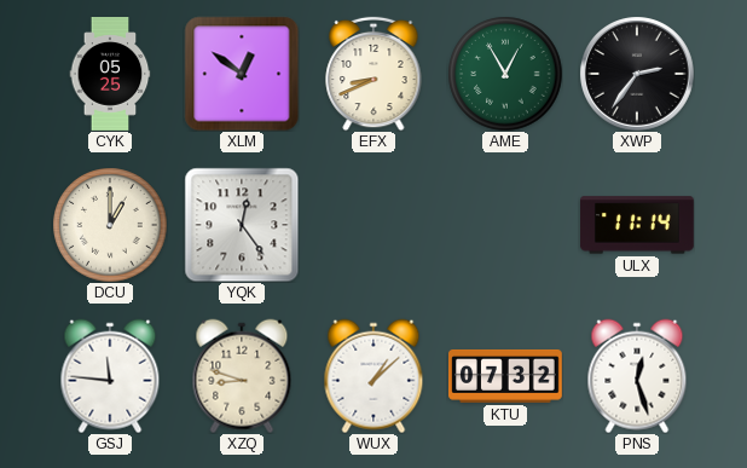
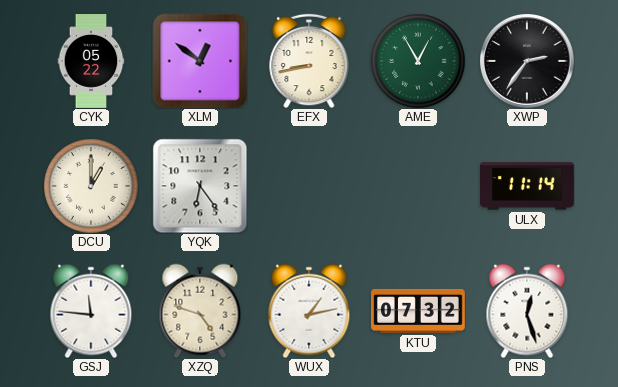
CYK: 05:25 -> 05:22 (91, 62)
EFX: 8:41 -> 8:43 (309, 61)
YQK: 12:24 -> 6:24 (200, 186)
XZQ: 8:48 -> 4:48 (200, 311)
WUX: 1:08 -> 1:13 (309, 311)
